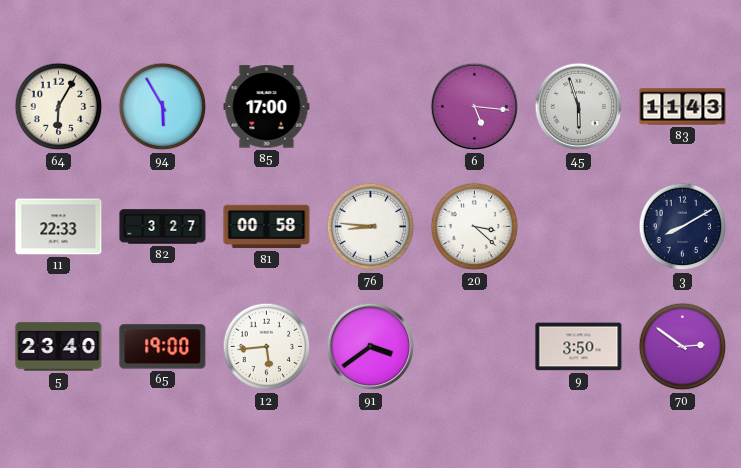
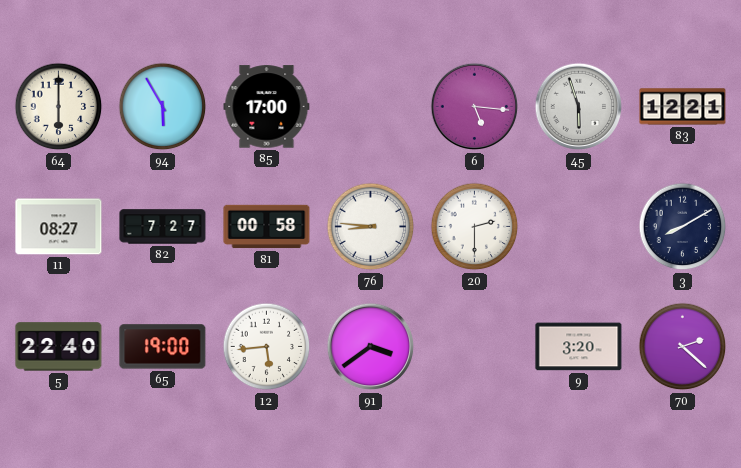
64: 6:05 -> 6:00 (59, 107)
83: 11:43 -> 12:21 (683, 107)
11: 22:33 -> 08:27 (59, 227)
82: 3:27 -> 7:27 (163, 227)
20: 3:22 -> 2:30 (475, 227)
5: 23:40 -> 22:40 (59, 347)
9: 3:50 -> 3:20 (579, 347)
70: 2:51 -> 2:22 (683, 347)
